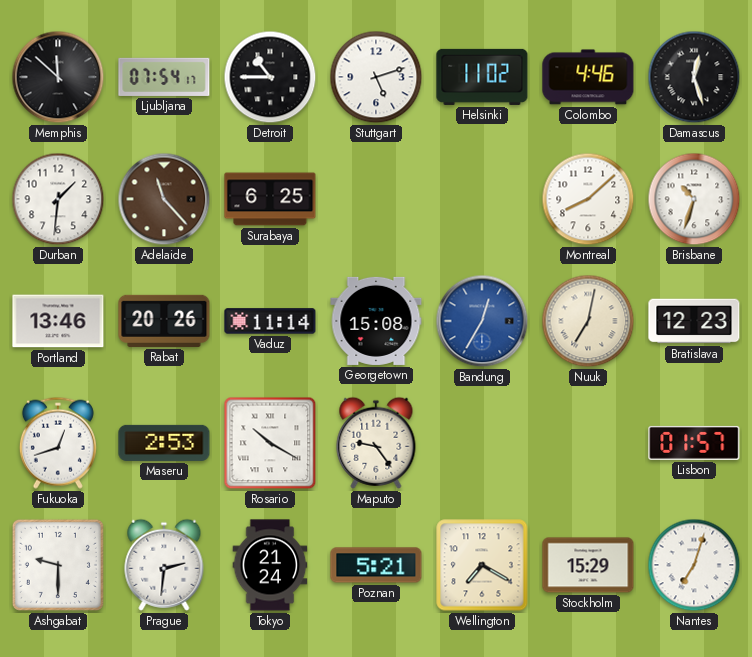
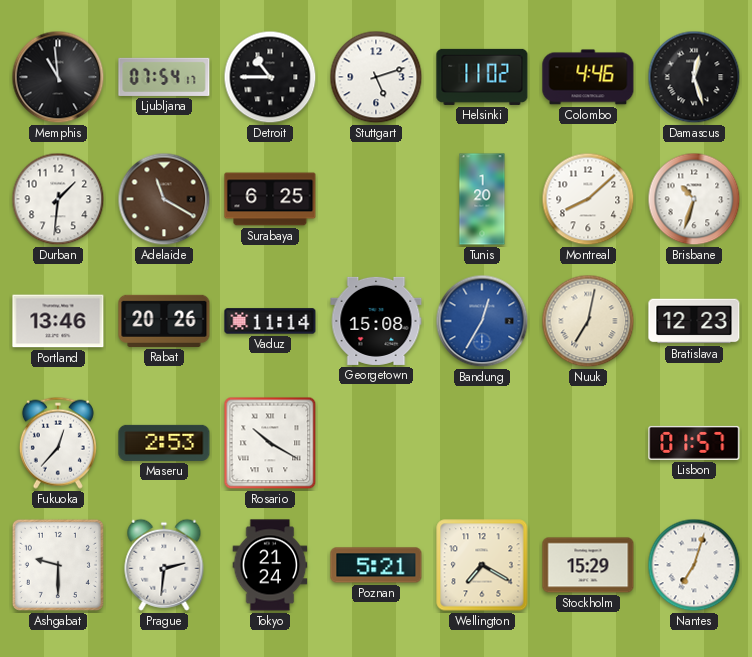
Memphis: 11:52 -> 10:59 (58, 77)
Adelaide: 11:23 -> 11:20 (164, 199)
Tunis: none -> 1:20 (482, 199)
Fukuoka: 12:42 -> 12:37 (58, 443)
Maputo: 9:24 -> none (376, 443)
